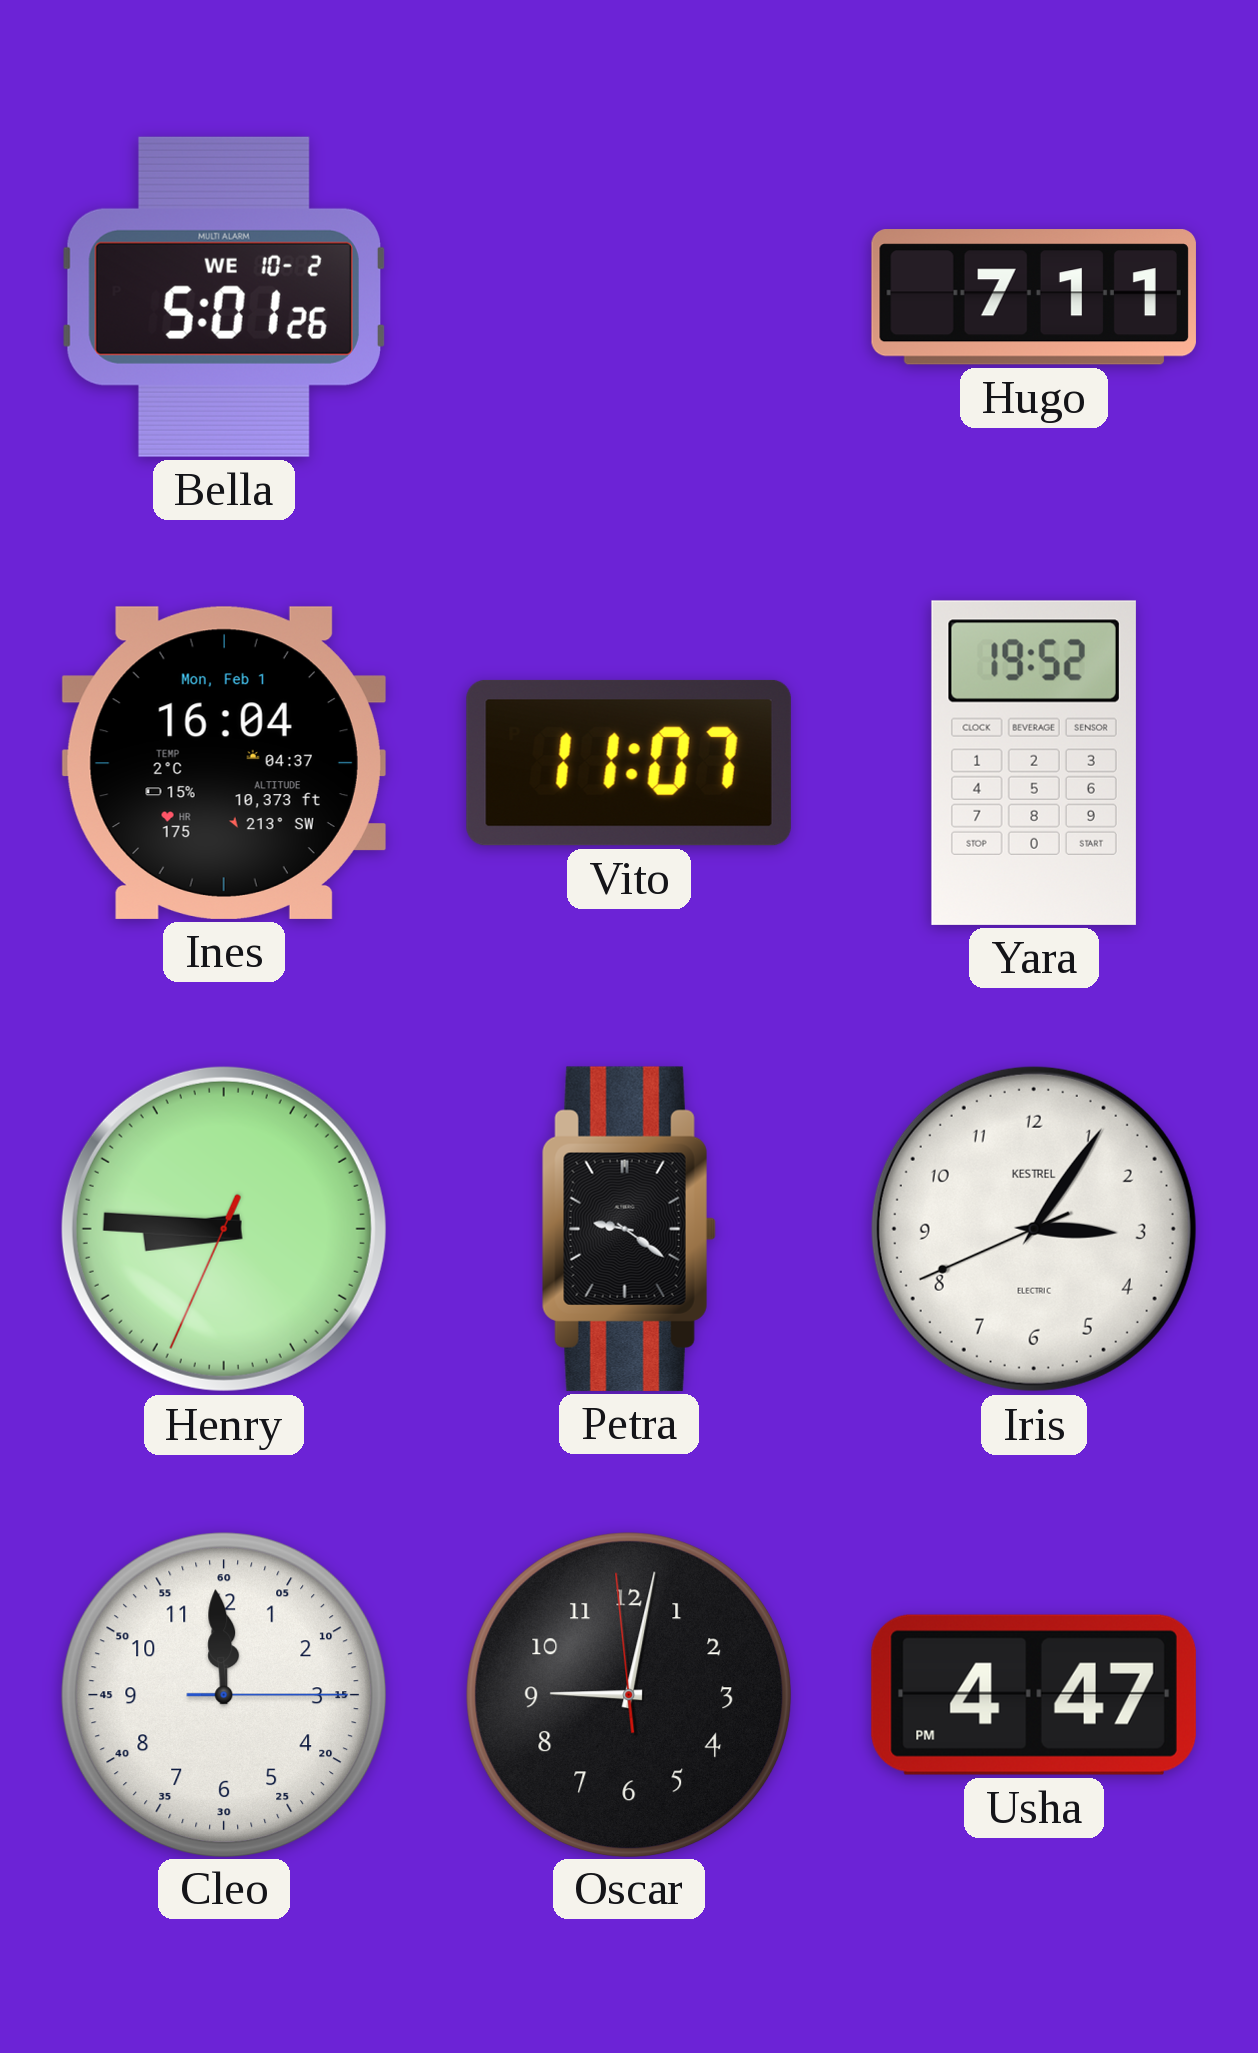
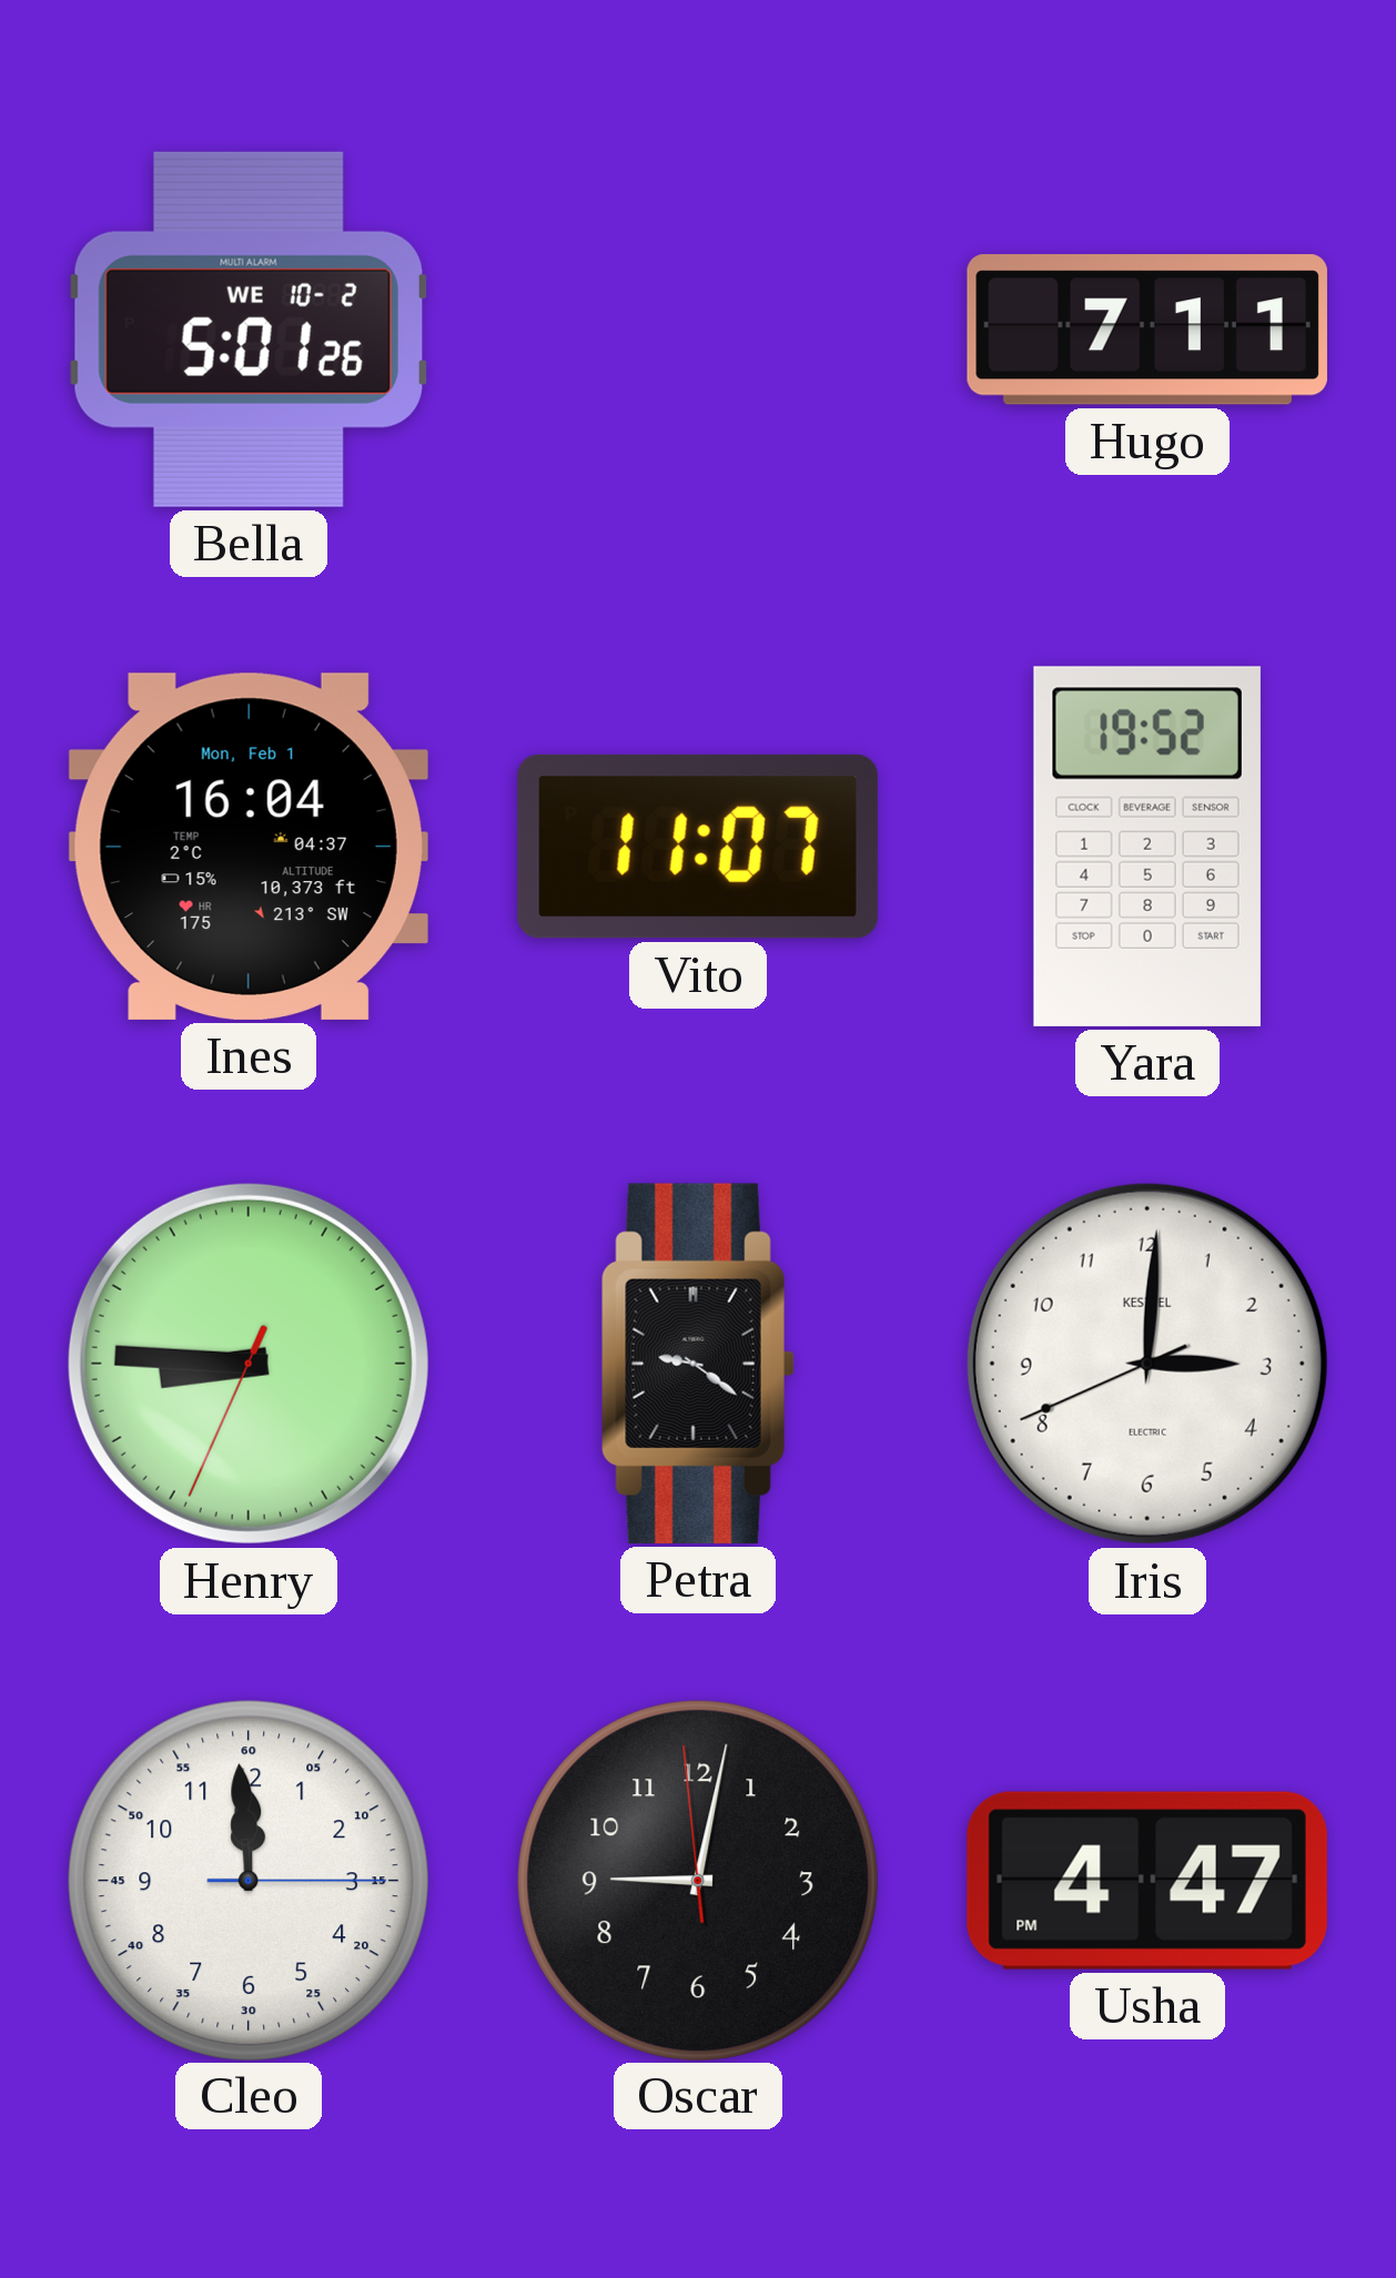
Iris: 3:05 -> 3:00 (1147, 1364)
